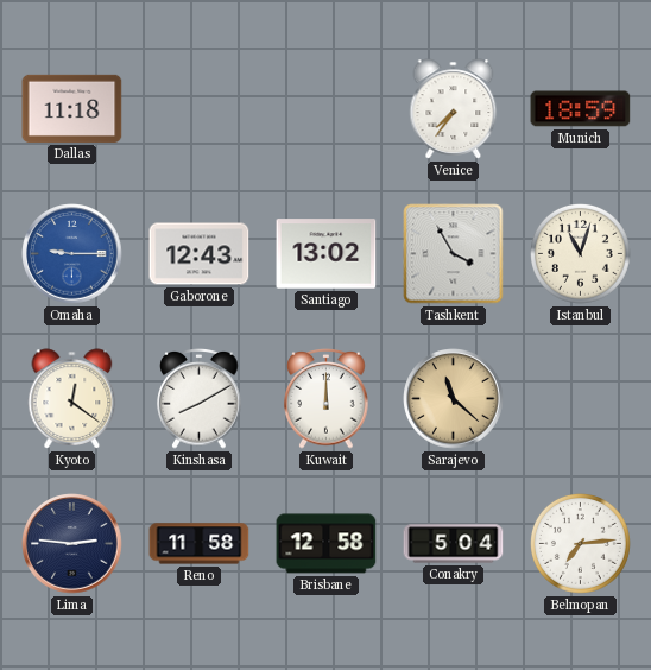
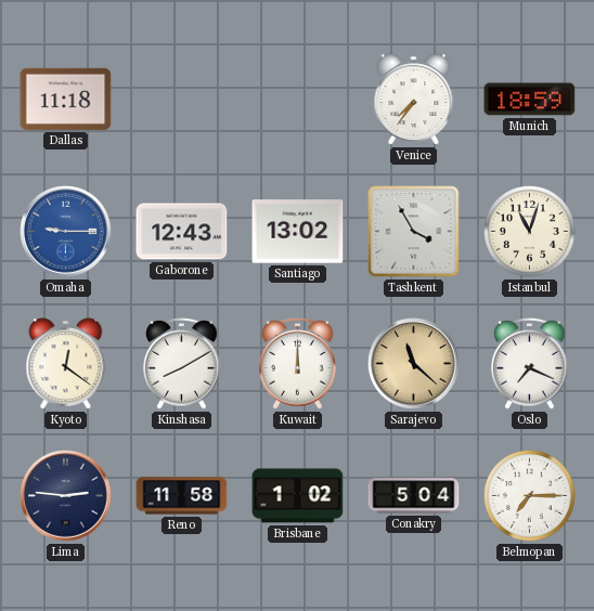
Oslo: none -> 7:19 (530, 364)
Brisbane: 12:58 -> 1:02 (298, 496)
Belmopan: 7:14 -> 7:15 (530, 496)
